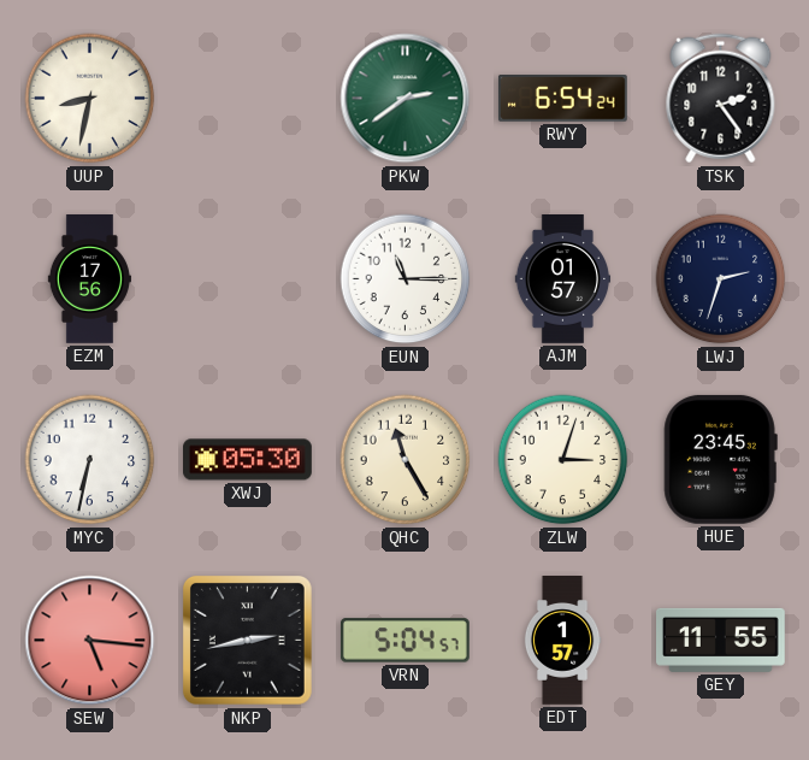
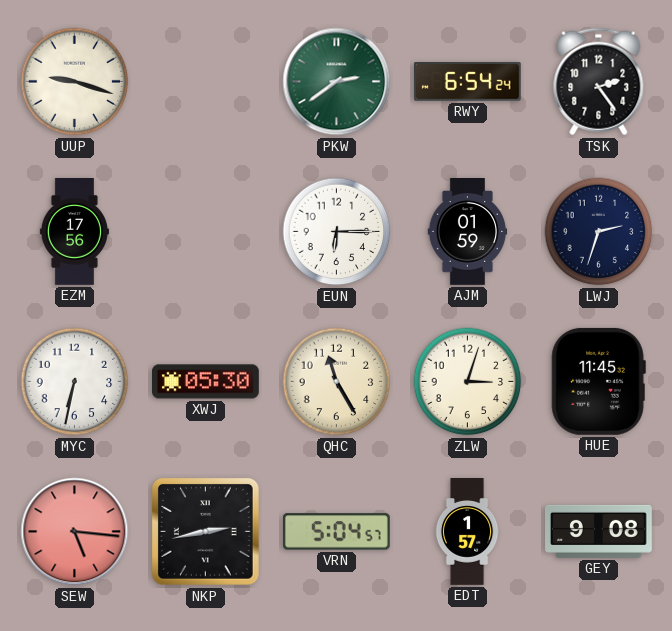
UUP: 8:32 -> 9:18 (75, 82)
EUN: 11:15 -> 6:15 (337, 232)
AJM: 01:57 -> 01:59 (468, 232)
HUE: 23:45 -> 11:45 (598, 381)
GEY: 11:55 -> 9:08 (599, 531)
